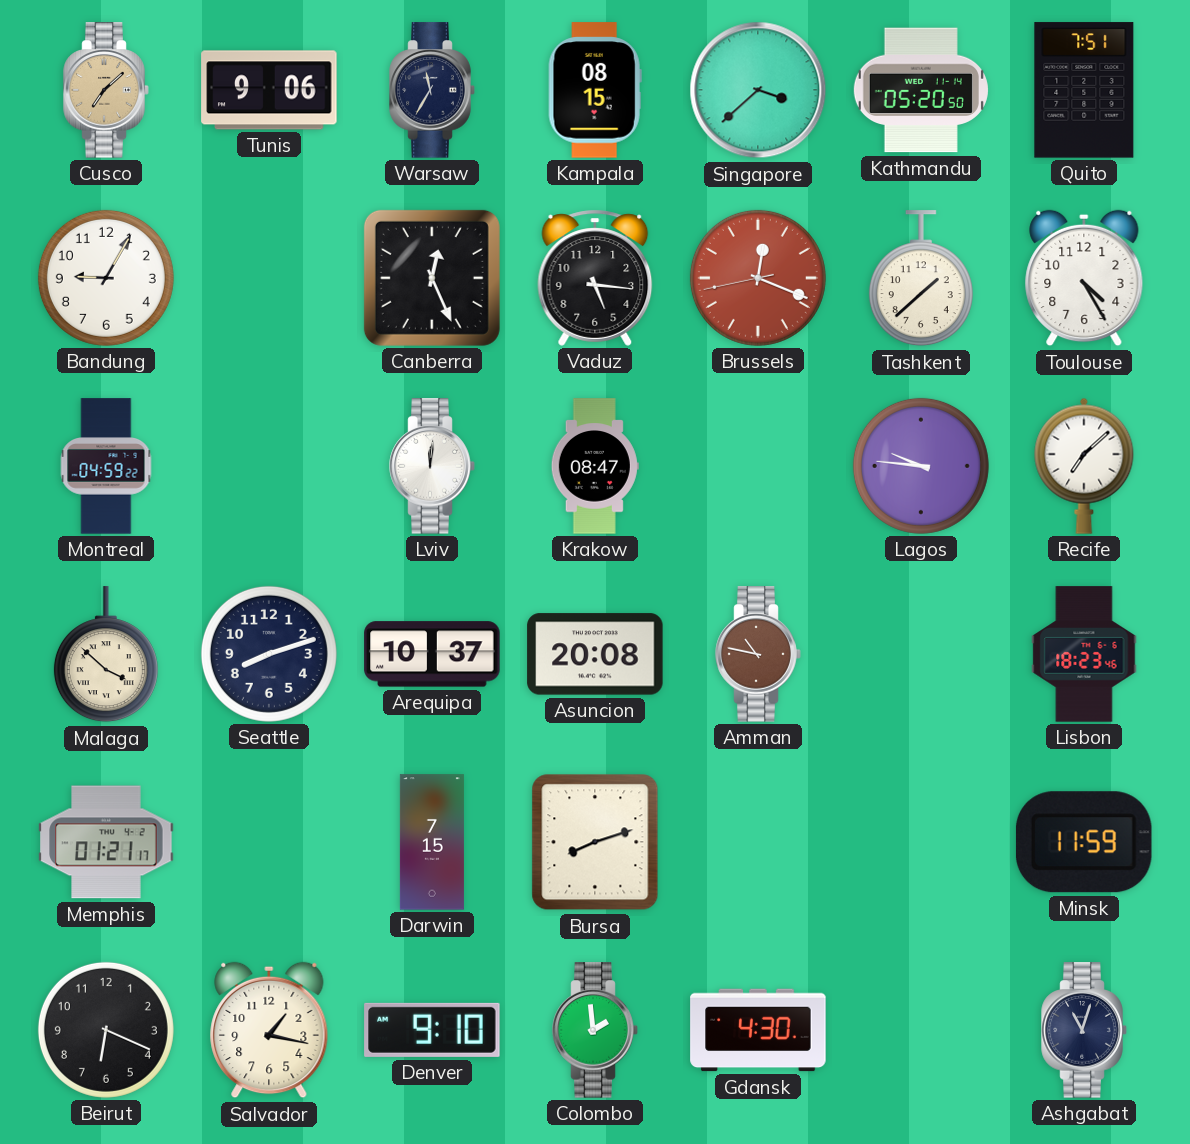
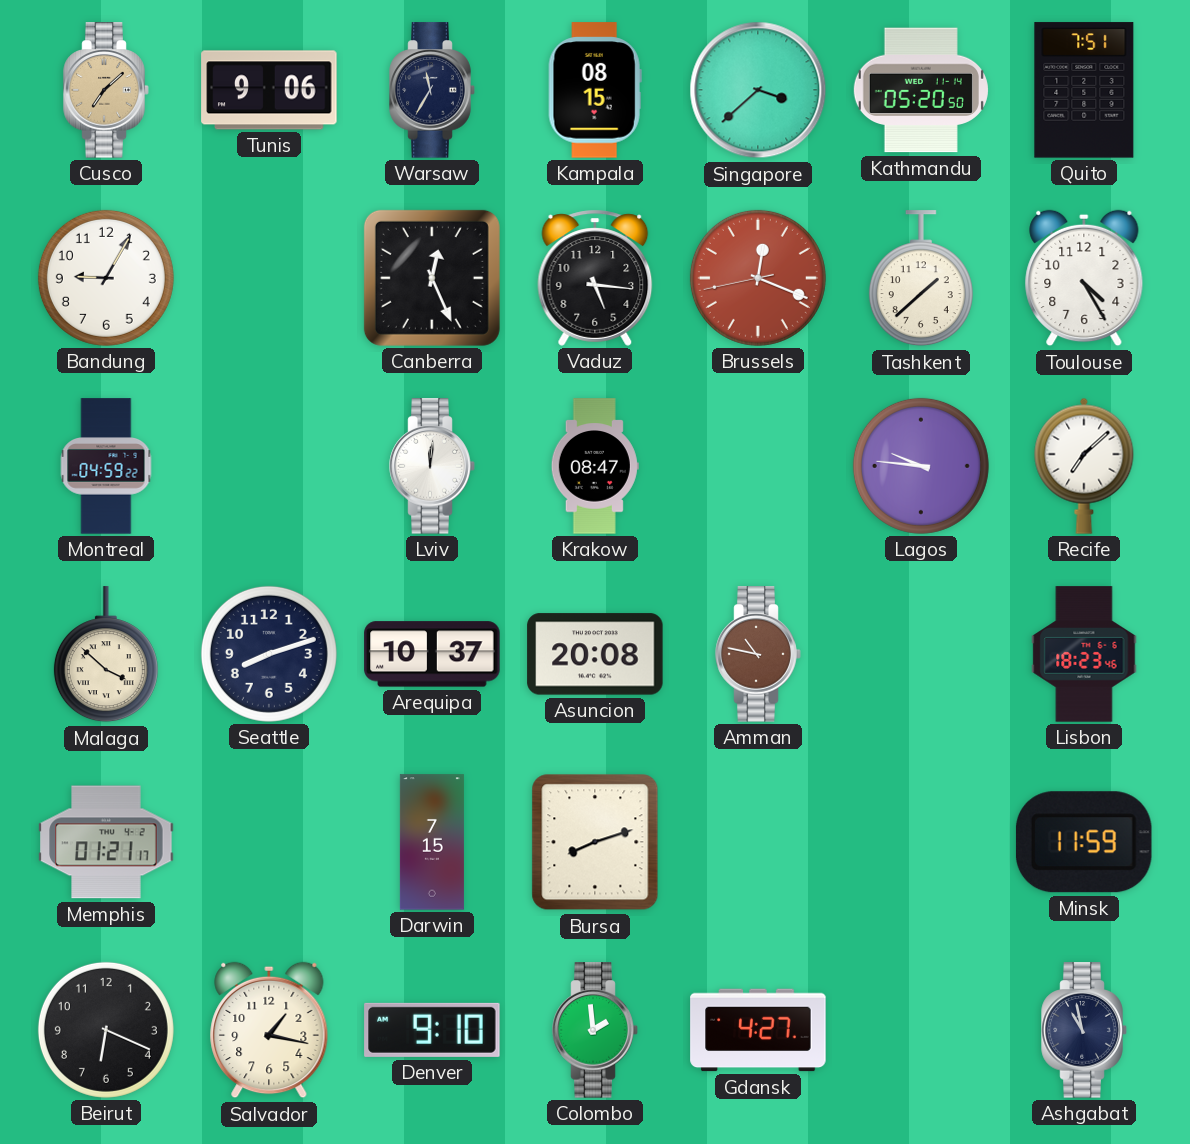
Gdansk: 4:30 -> 4:27 (758, 1030)
Ashgabat: 11:03 -> 10:58 (1084, 1030)
